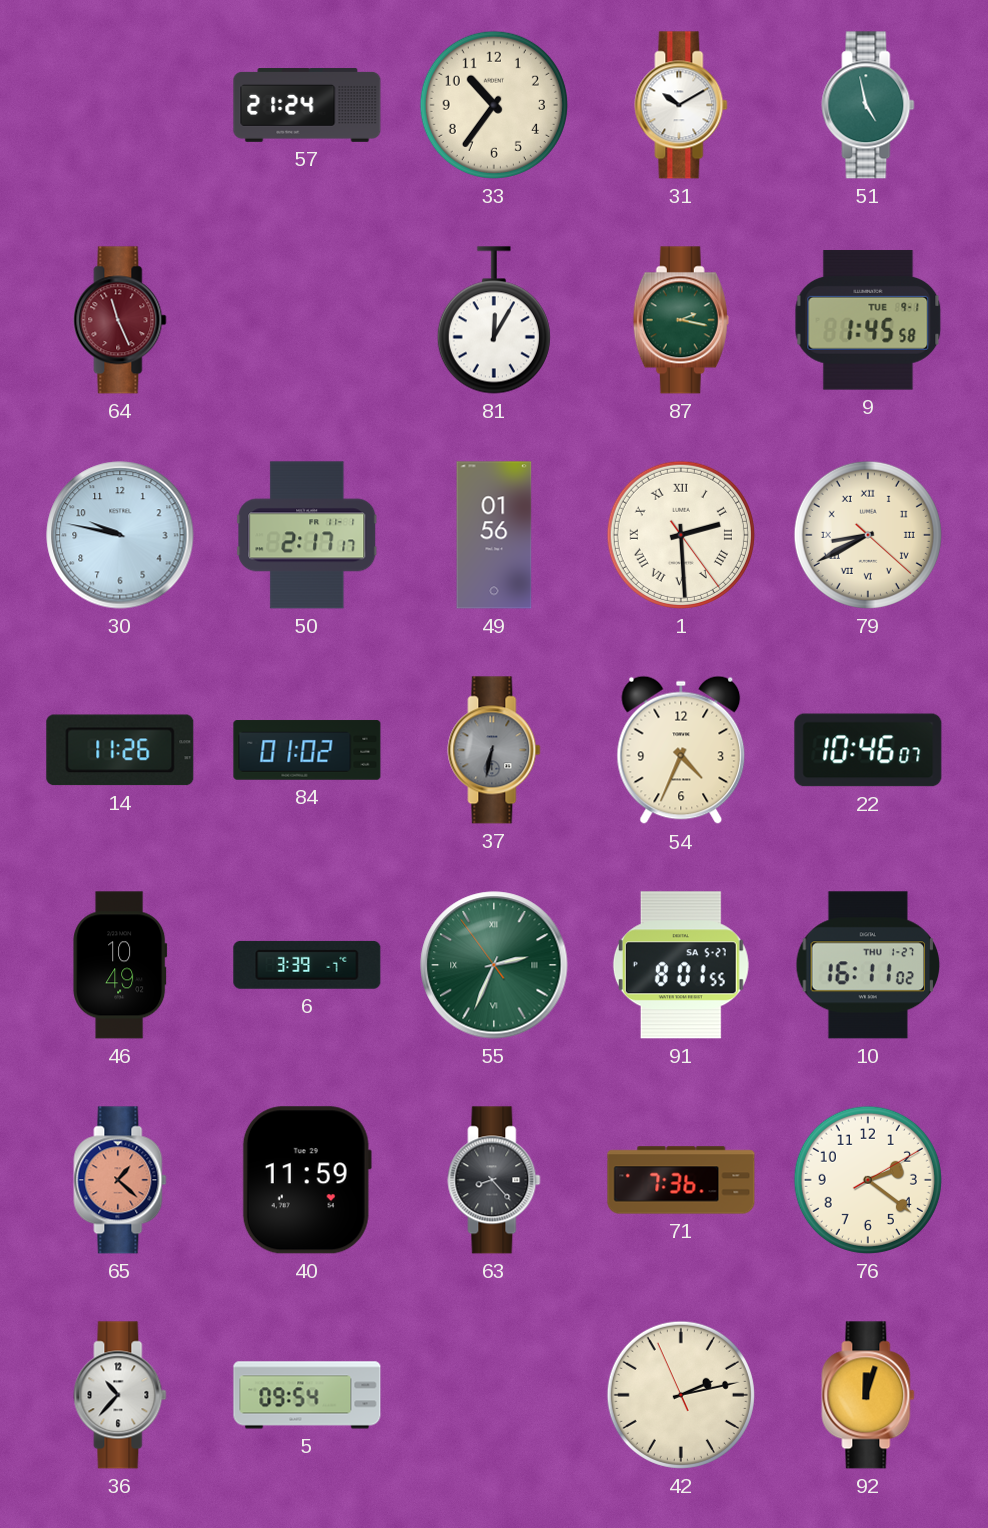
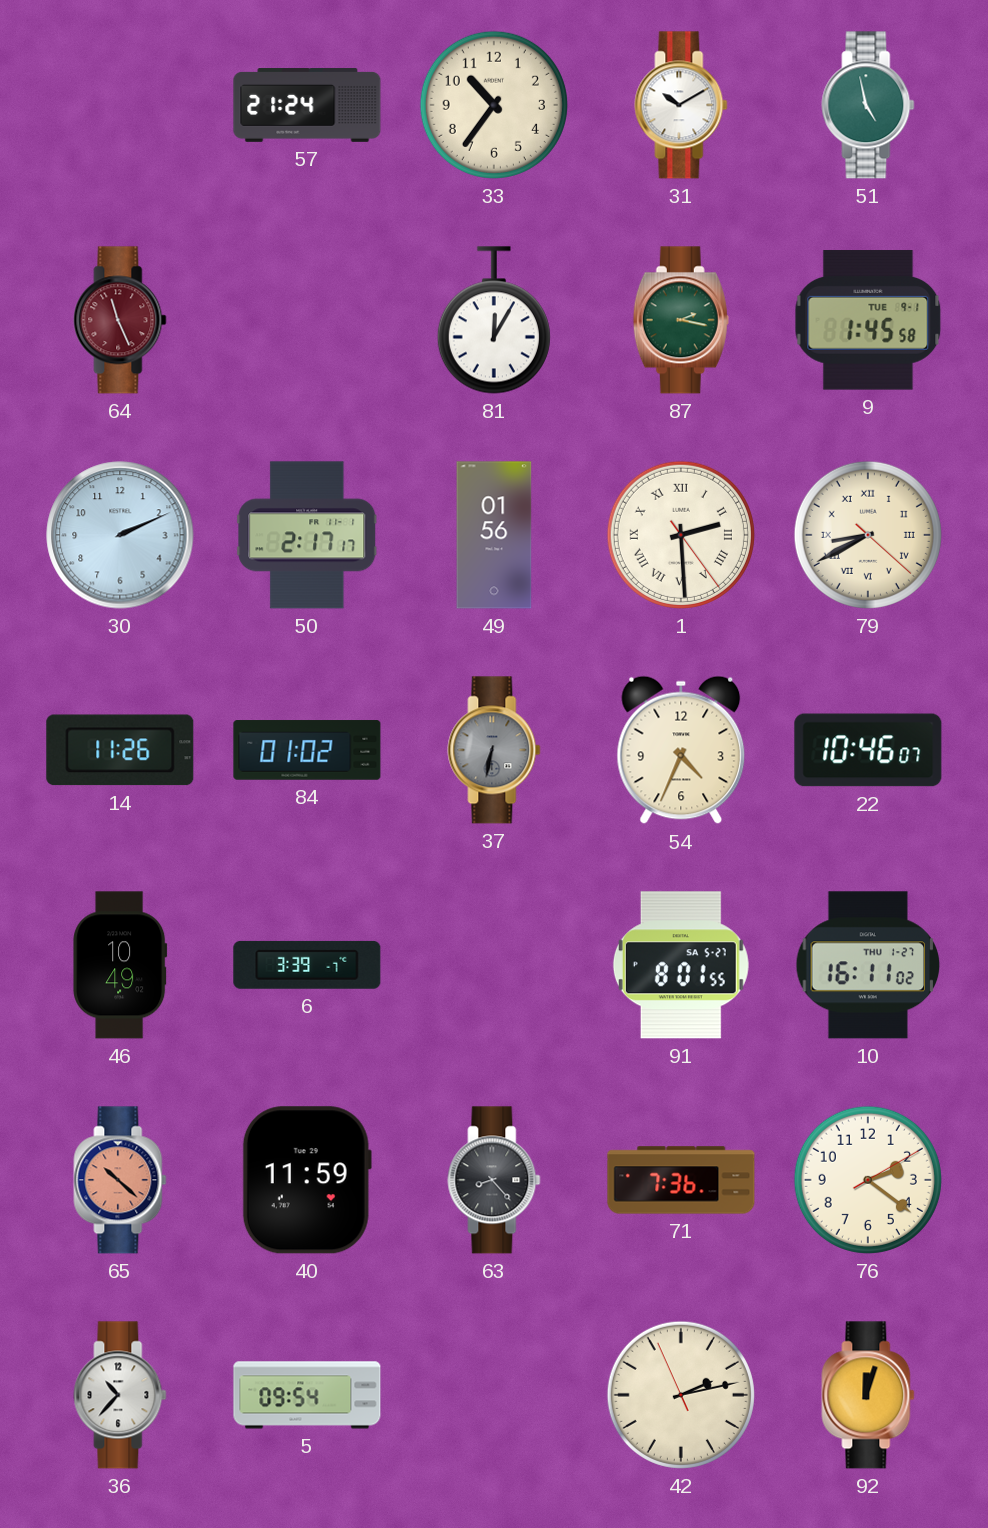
30: 9:47 -> 2:11 (120, 535)
55: 2:33 -> none (494, 965)
65: 1:22 -> 10:22 (120, 1180)
